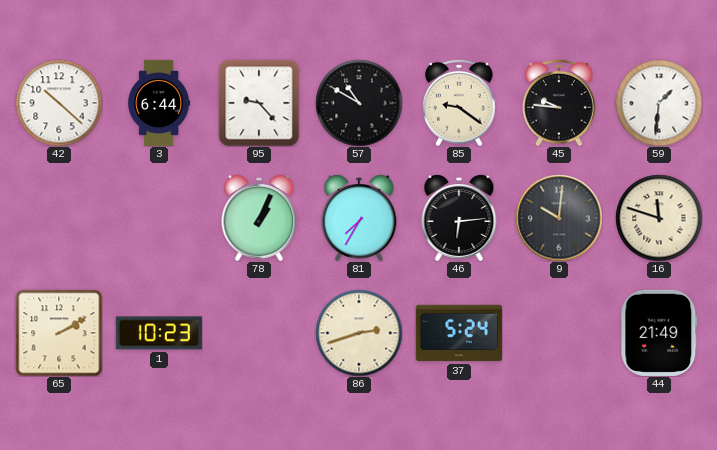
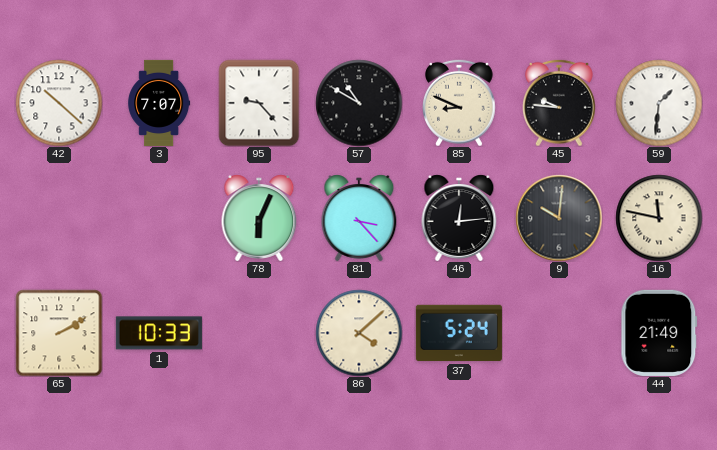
3: 6:44 -> 7:07 (159, 103)
85: 9:21 -> 8:49 (460, 103)
78: 1:04 -> 6:04 (259, 218)
81: 7:35 -> 3:23 (359, 218)
46: 6:14 -> 12:14 (459, 218)
16: 11:48 -> 11:47 (659, 218)
1: 10:23 -> 10:33 (159, 333)
86: 2:42 -> 4:08 (359, 333)
